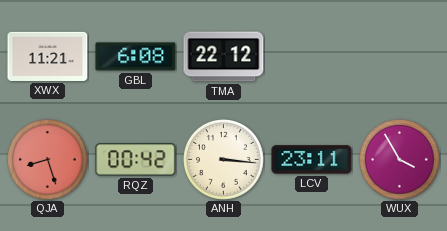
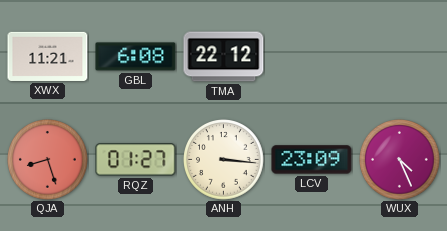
RQZ: 00:42 -> 01:27 (136, 160)
LCV: 23:11 -> 23:09 (312, 160)
WUX: 3:55 -> 4:26 (400, 160)
